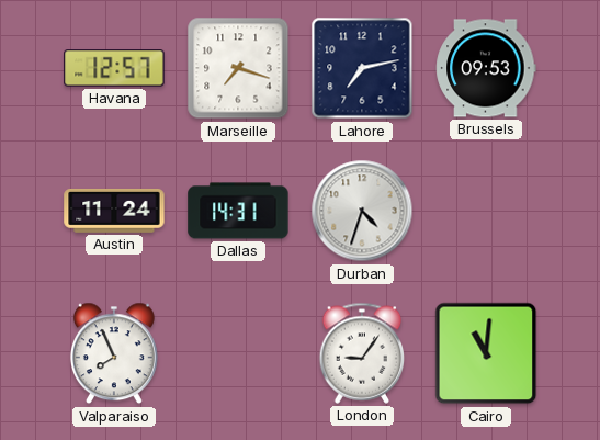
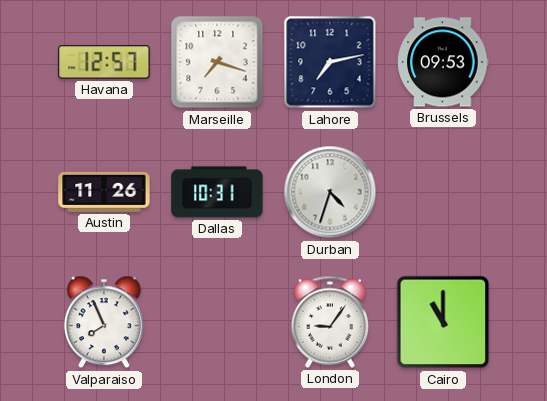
Austin: 11:24 -> 11:26 (104, 193)
Dallas: 14:31 -> 10:31 (217, 192)
Cairo: 11:01 -> 11:00 (443, 322)
